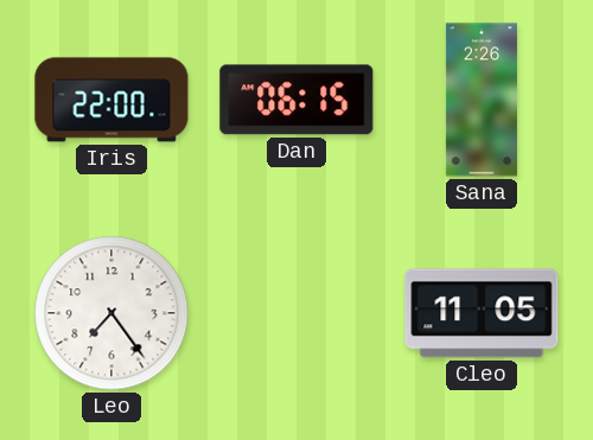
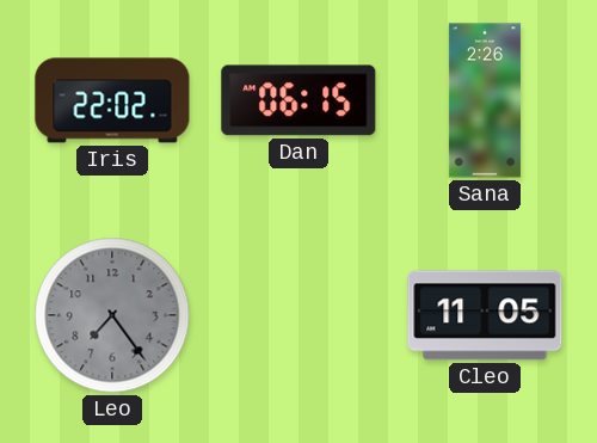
Iris: 22:00 -> 22:02 (112, 100)
Leo dial: white -> grey (112, 315)
